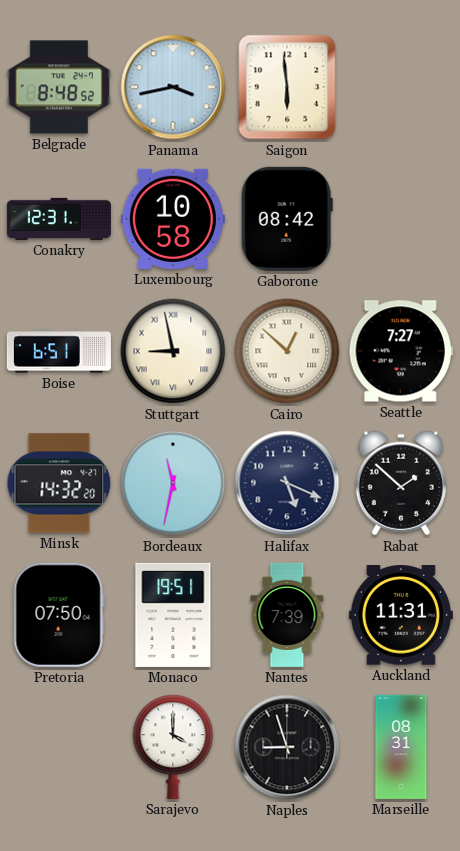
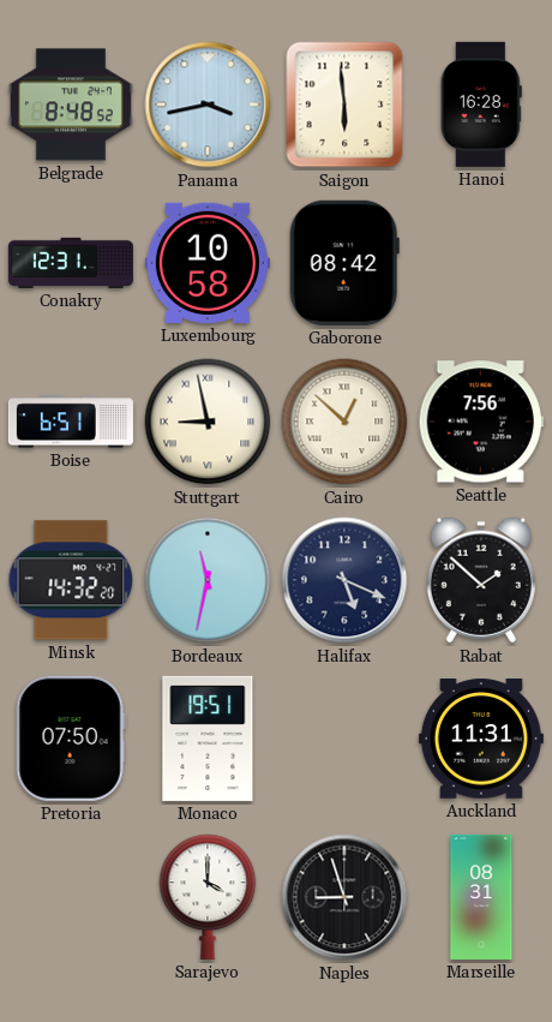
Hanoi: none -> 16:28 (481, 104)
Seattle: 7:27 -> 7:56 (481, 422)
Nantes: 7:39 -> none (287, 615)
